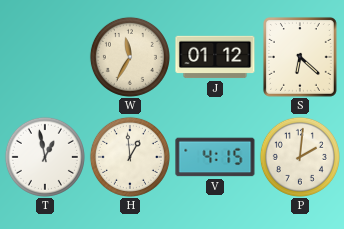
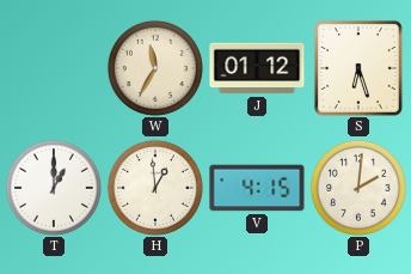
S: 6:22 -> 6:27 (358, 68)
T: 12:58 -> 1:00 (54, 188)
